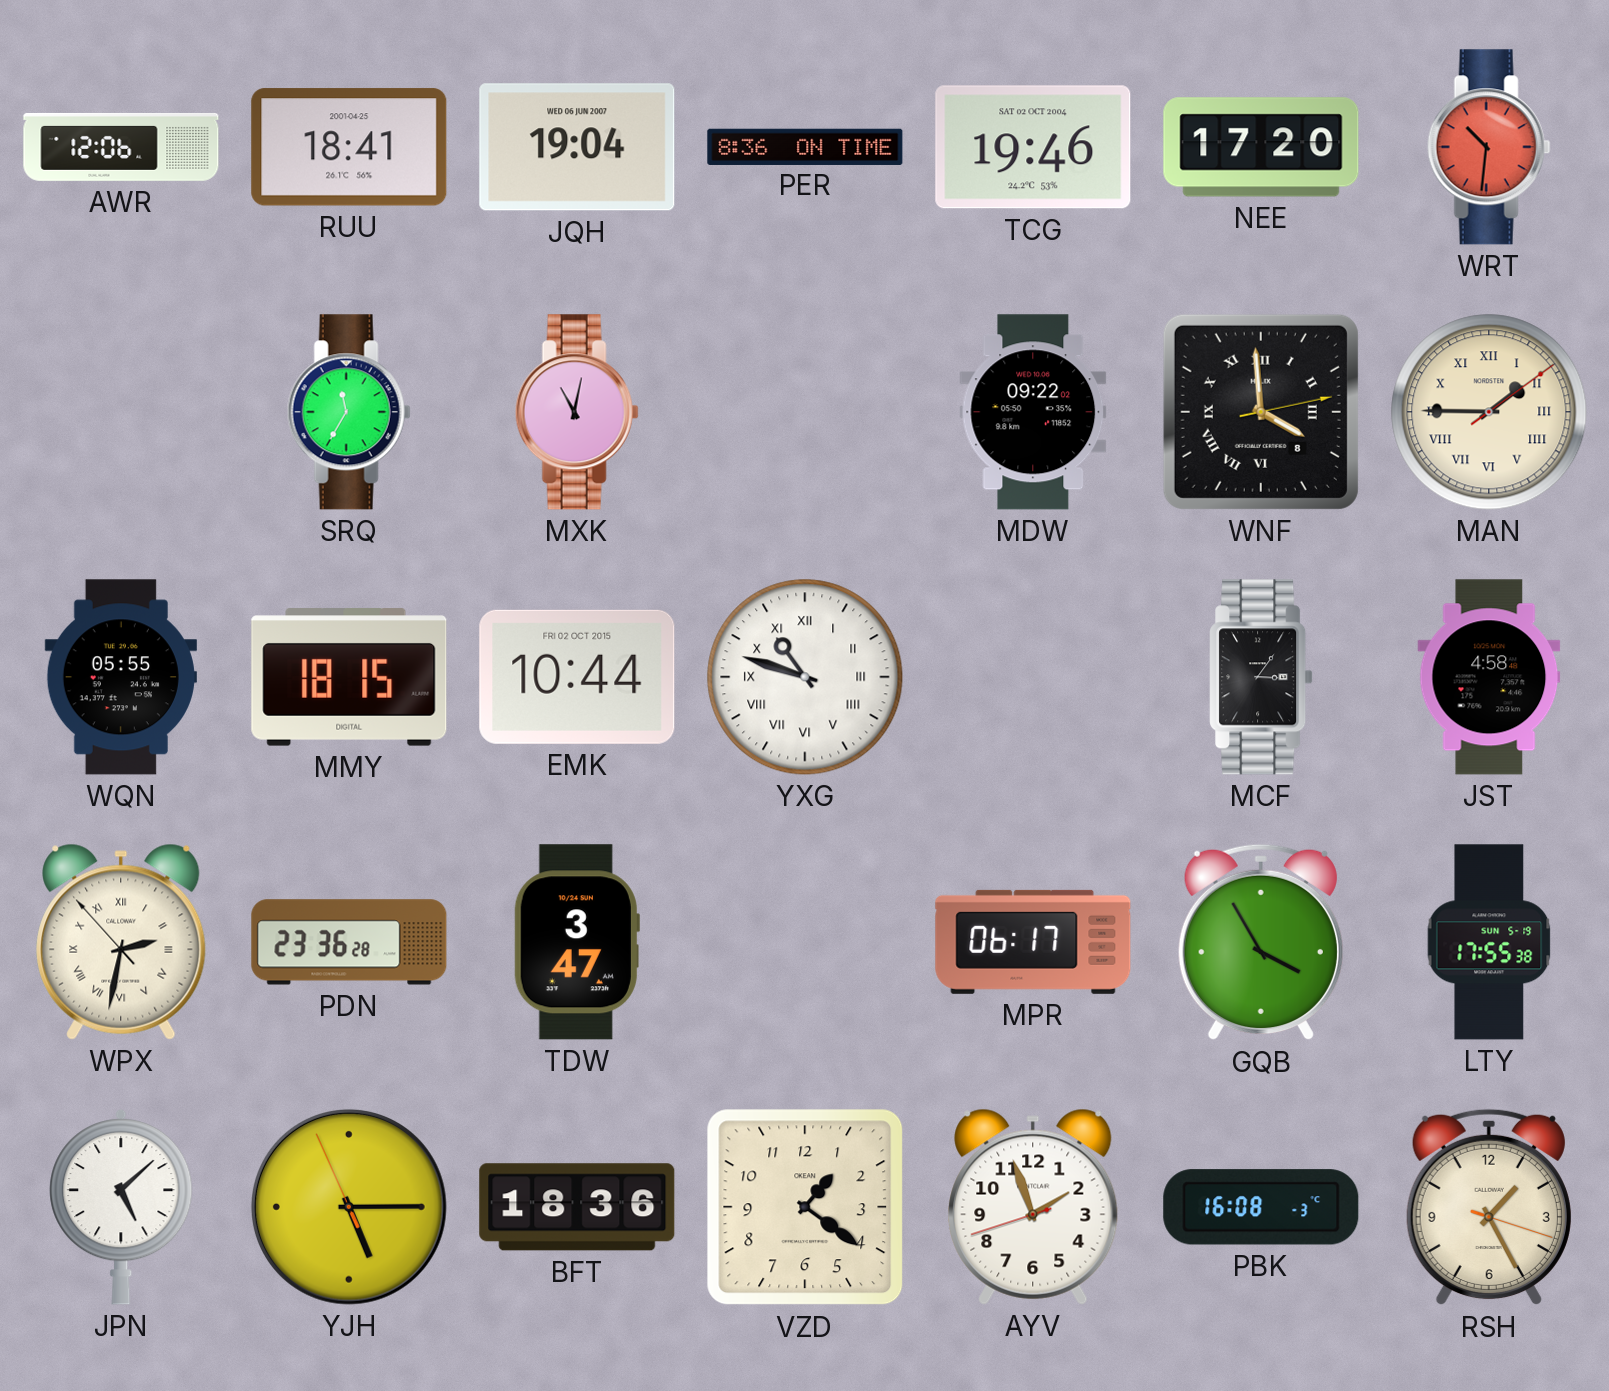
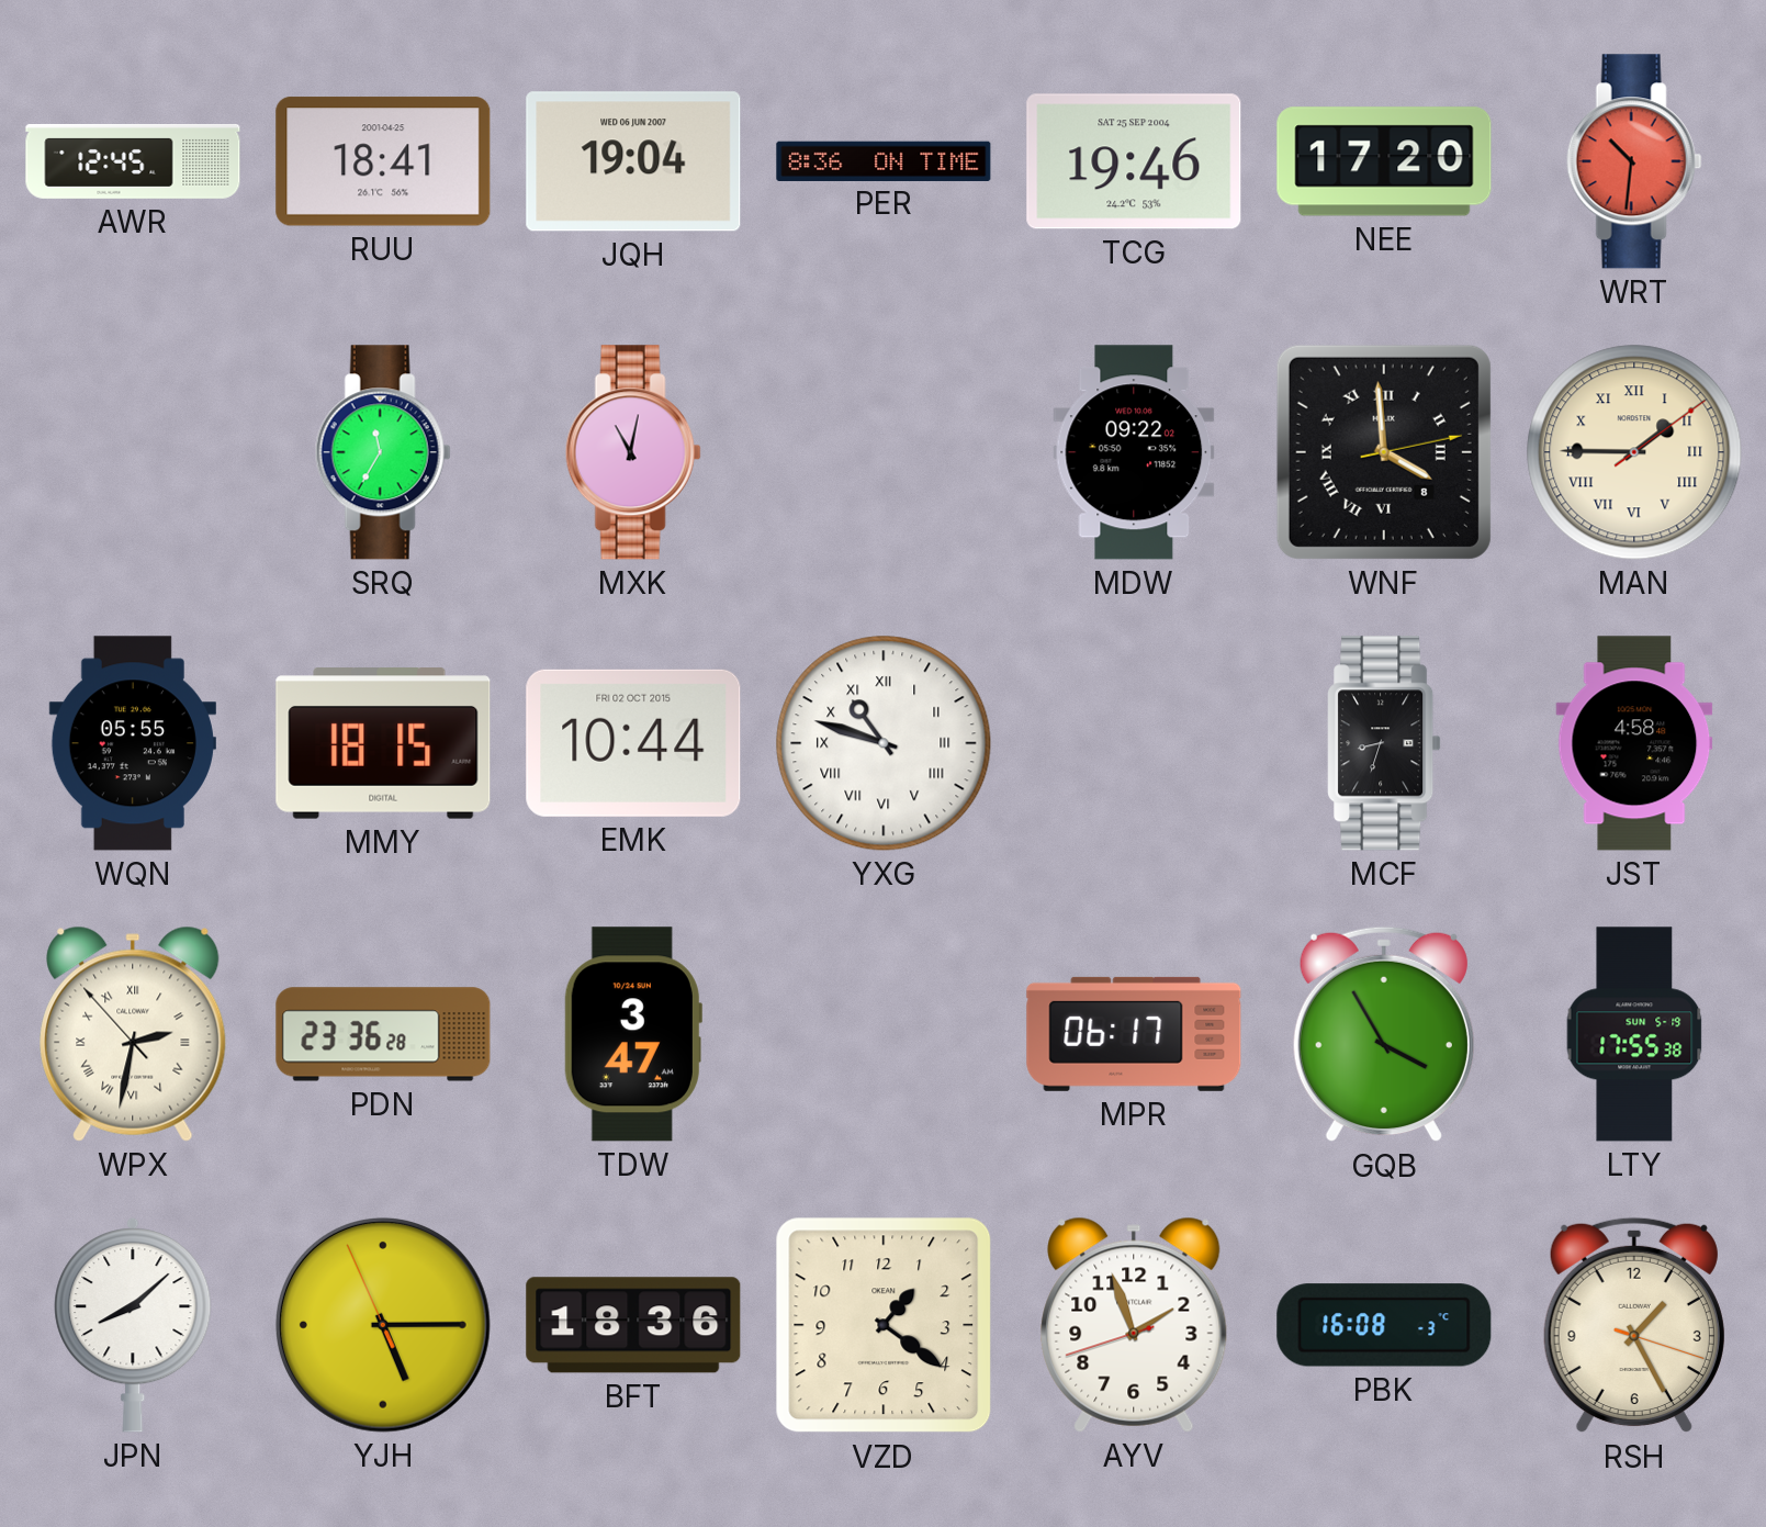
AWR: 12:06 -> 12:45 (133, 161)
TCG date: SAT 02 OCT 2004 -> SAT 25 SEP 2004 (1134, 161)
MCF: 3:06 -> 8:33 (1384, 743)
JPN: 5:08 -> 8:08 (133, 1325)
